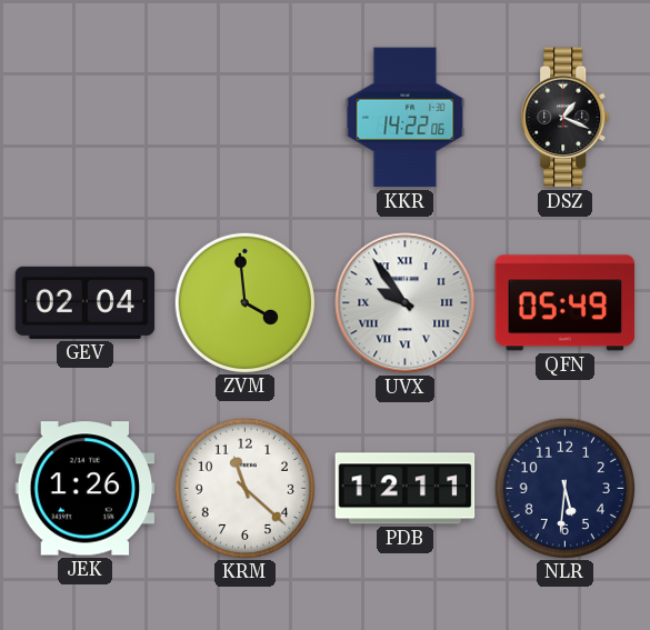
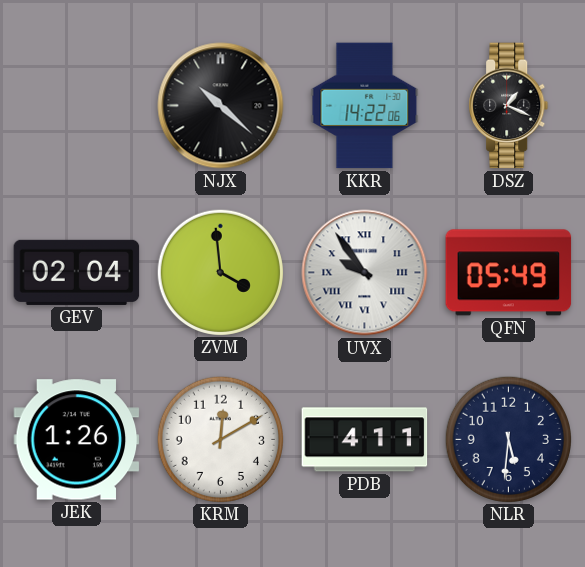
NJX: none -> 10:22 (221, 106)
KRM: 11:22 -> 12:10 (220, 439)
PDB: 12:11 -> 4:11 (365, 440)
